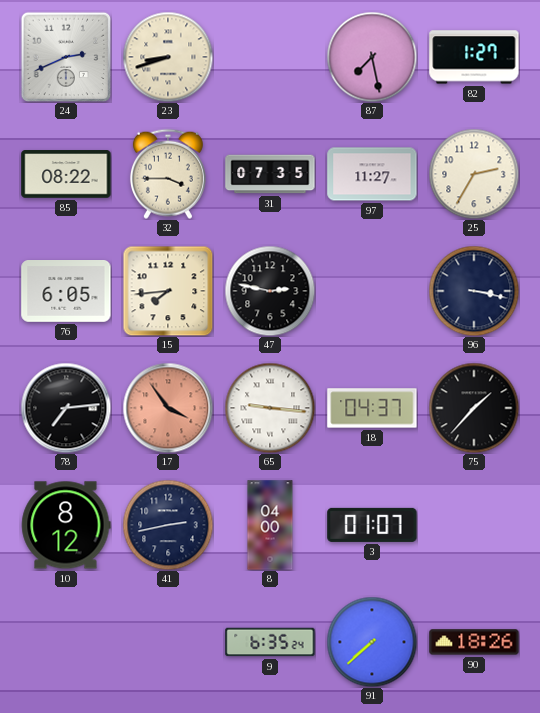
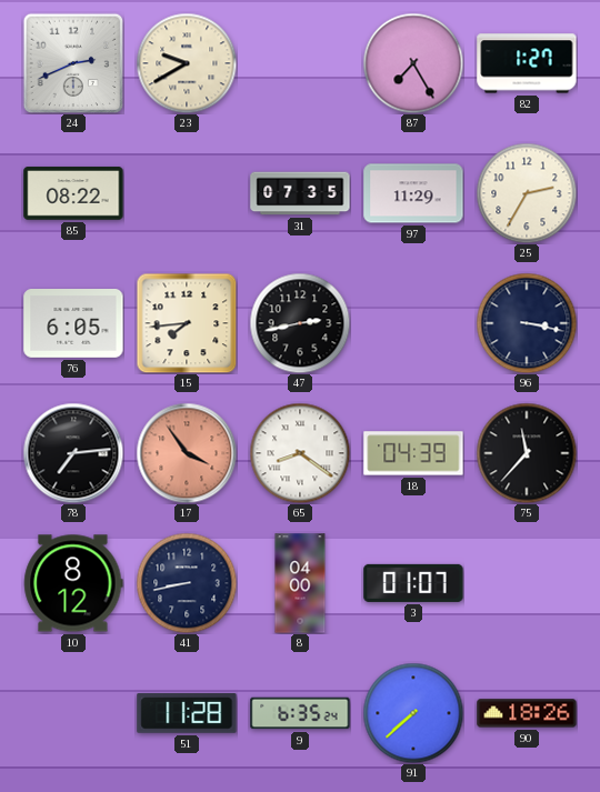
23: 8:42 -> 9:40 (187, 63)
87: 7:28 -> 7:25 (413, 63)
32: 3:45 -> none (168, 174)
97: 11:27 -> 11:29 (413, 193)
47: 2:47 -> 2:43 (300, 323)
65: 9:16 -> 8:21 (300, 453)
18: 04:37 -> 04:39 (413, 453)
75: 1:37 -> 11:37 (527, 453)
41: 2:43 -> 8:43 (187, 583)
51: none -> 11:28 (187, 713)
